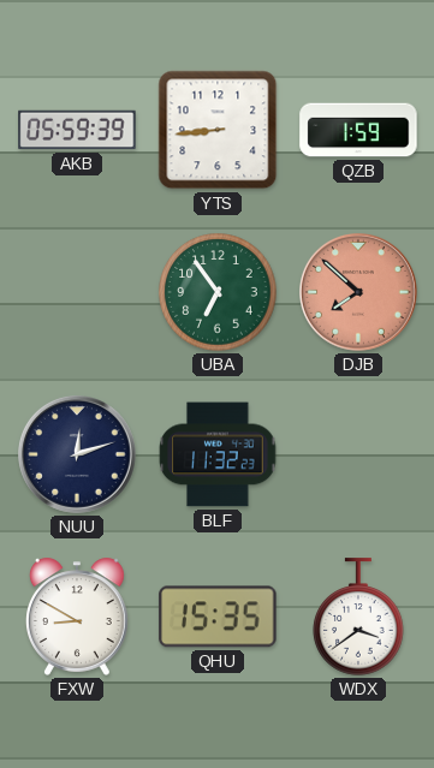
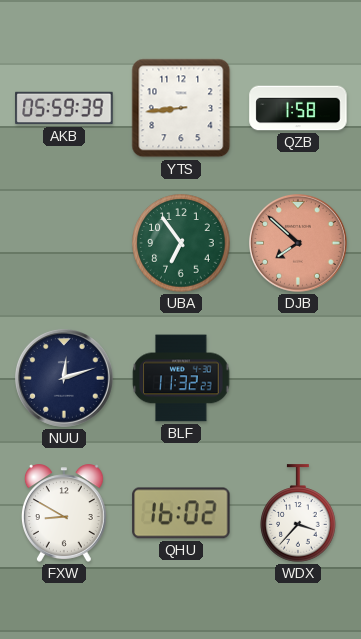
QZB: 1:59 -> 1:58 (298, 108)
QHU: 15:35 -> 16:02 (181, 513)
WDX: 3:39 -> 3:37 (298, 513)
